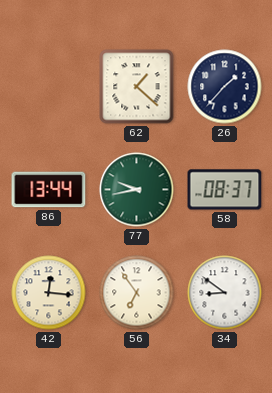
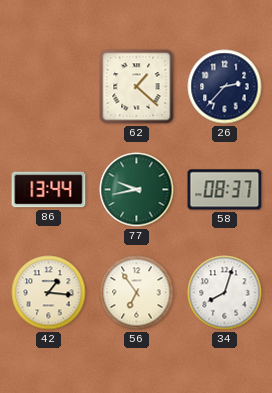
26: 1:37 -> 2:37 (225, 87)
42: 12:16 -> 1:16 (49, 293)
34: 8:51 -> 8:03 (225, 293)
